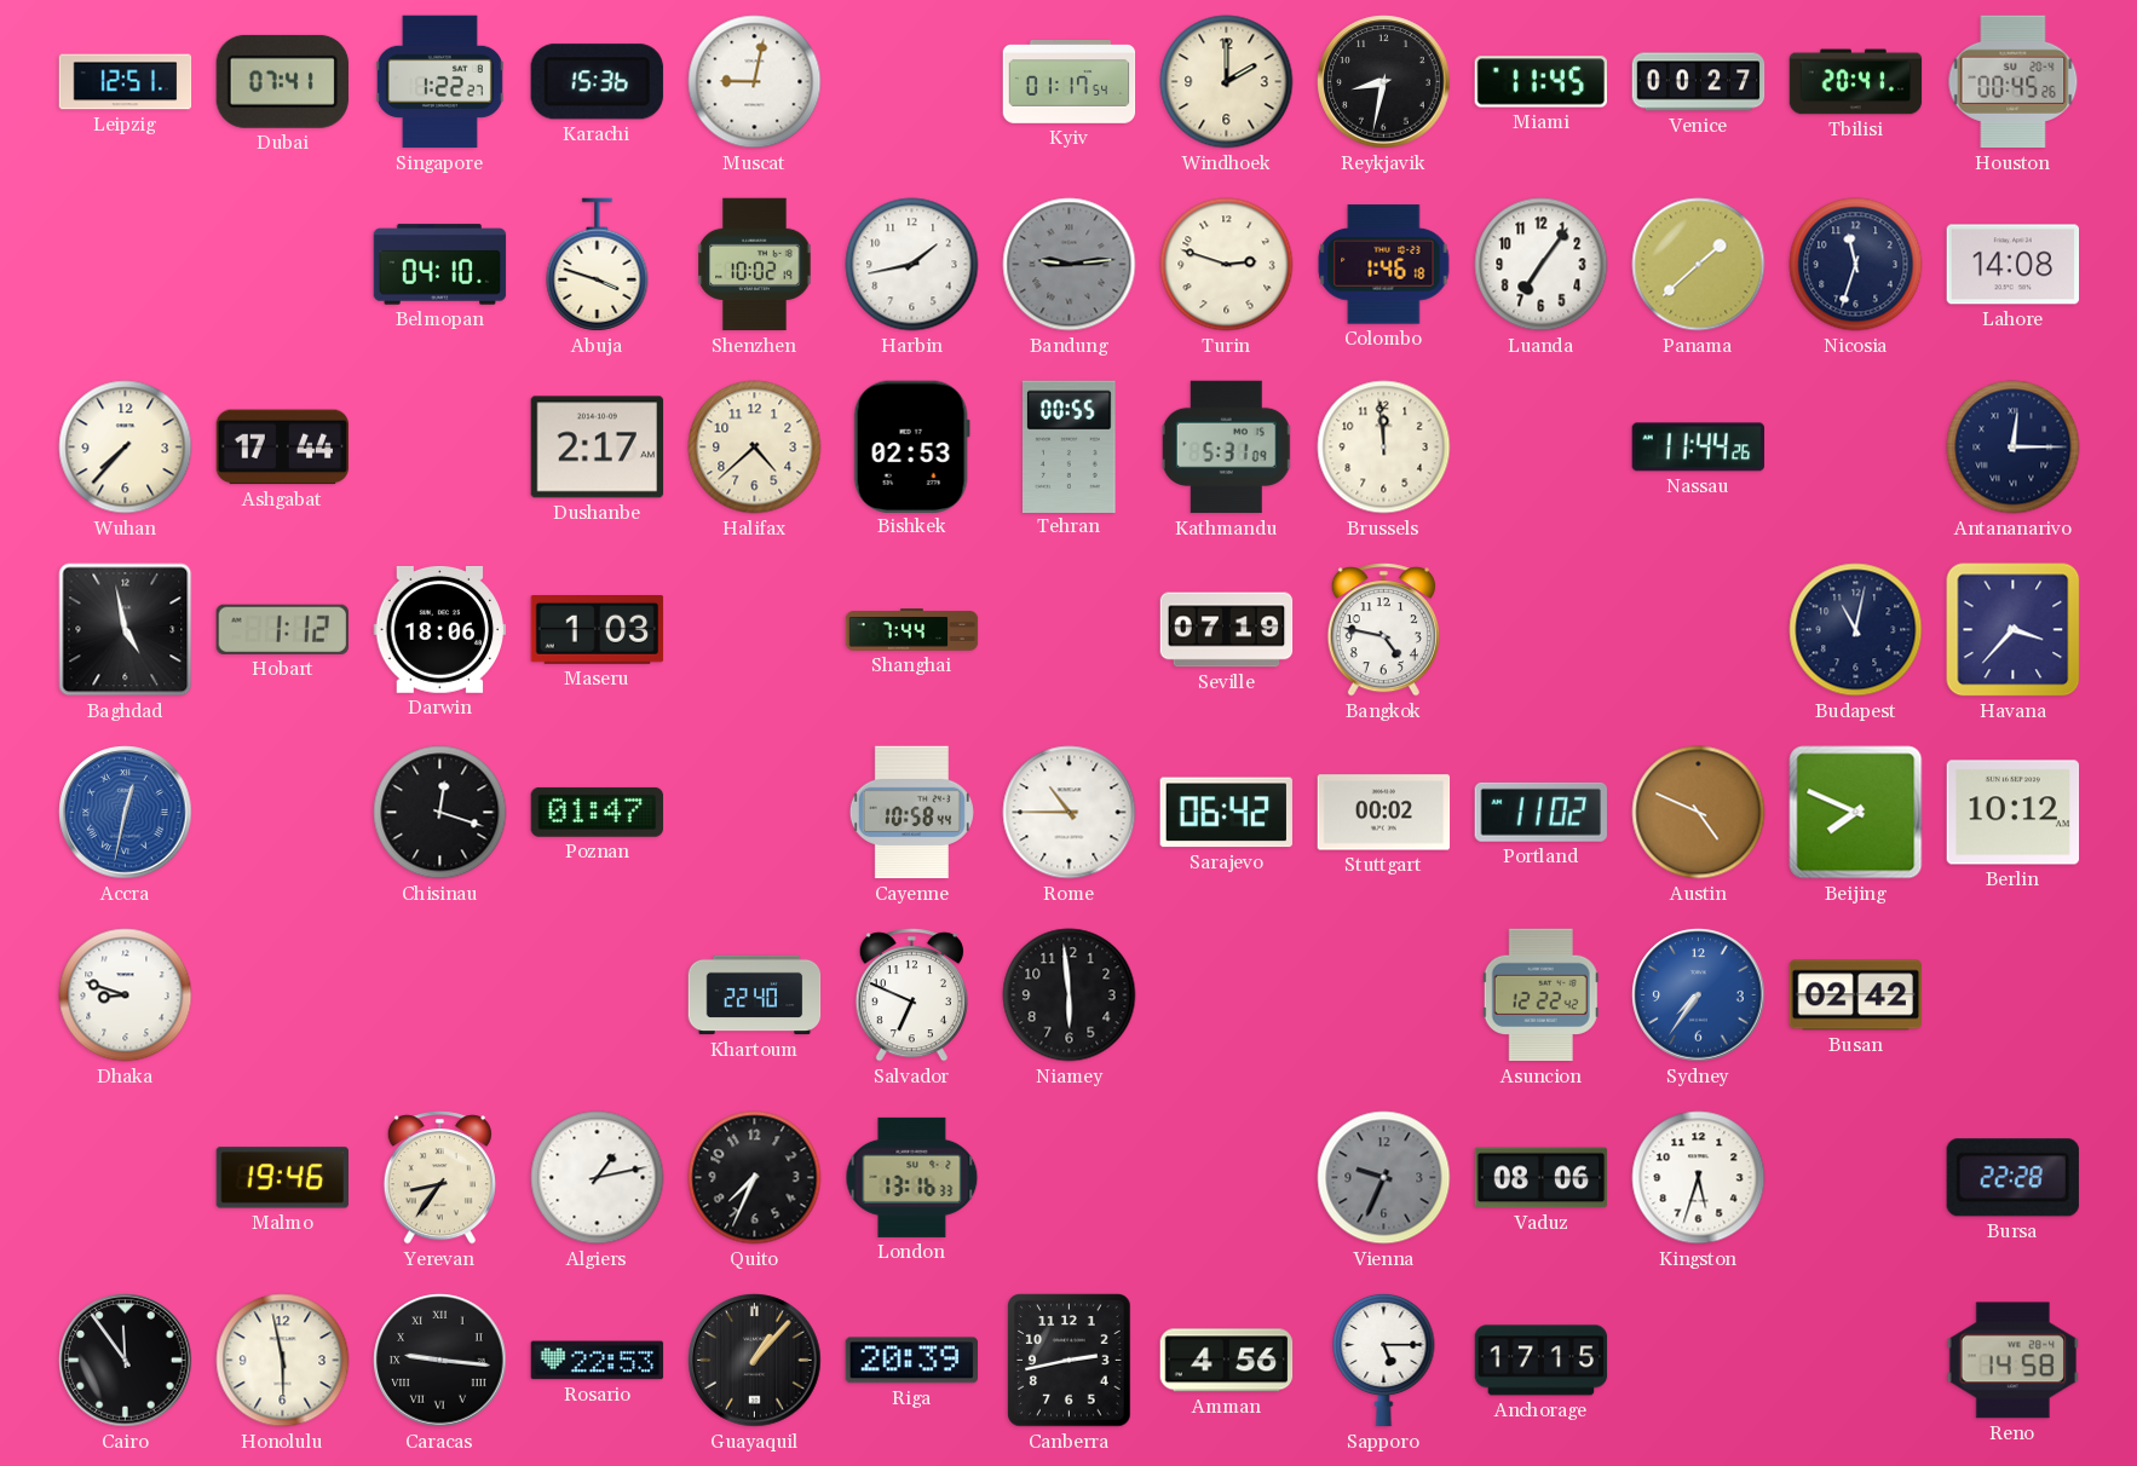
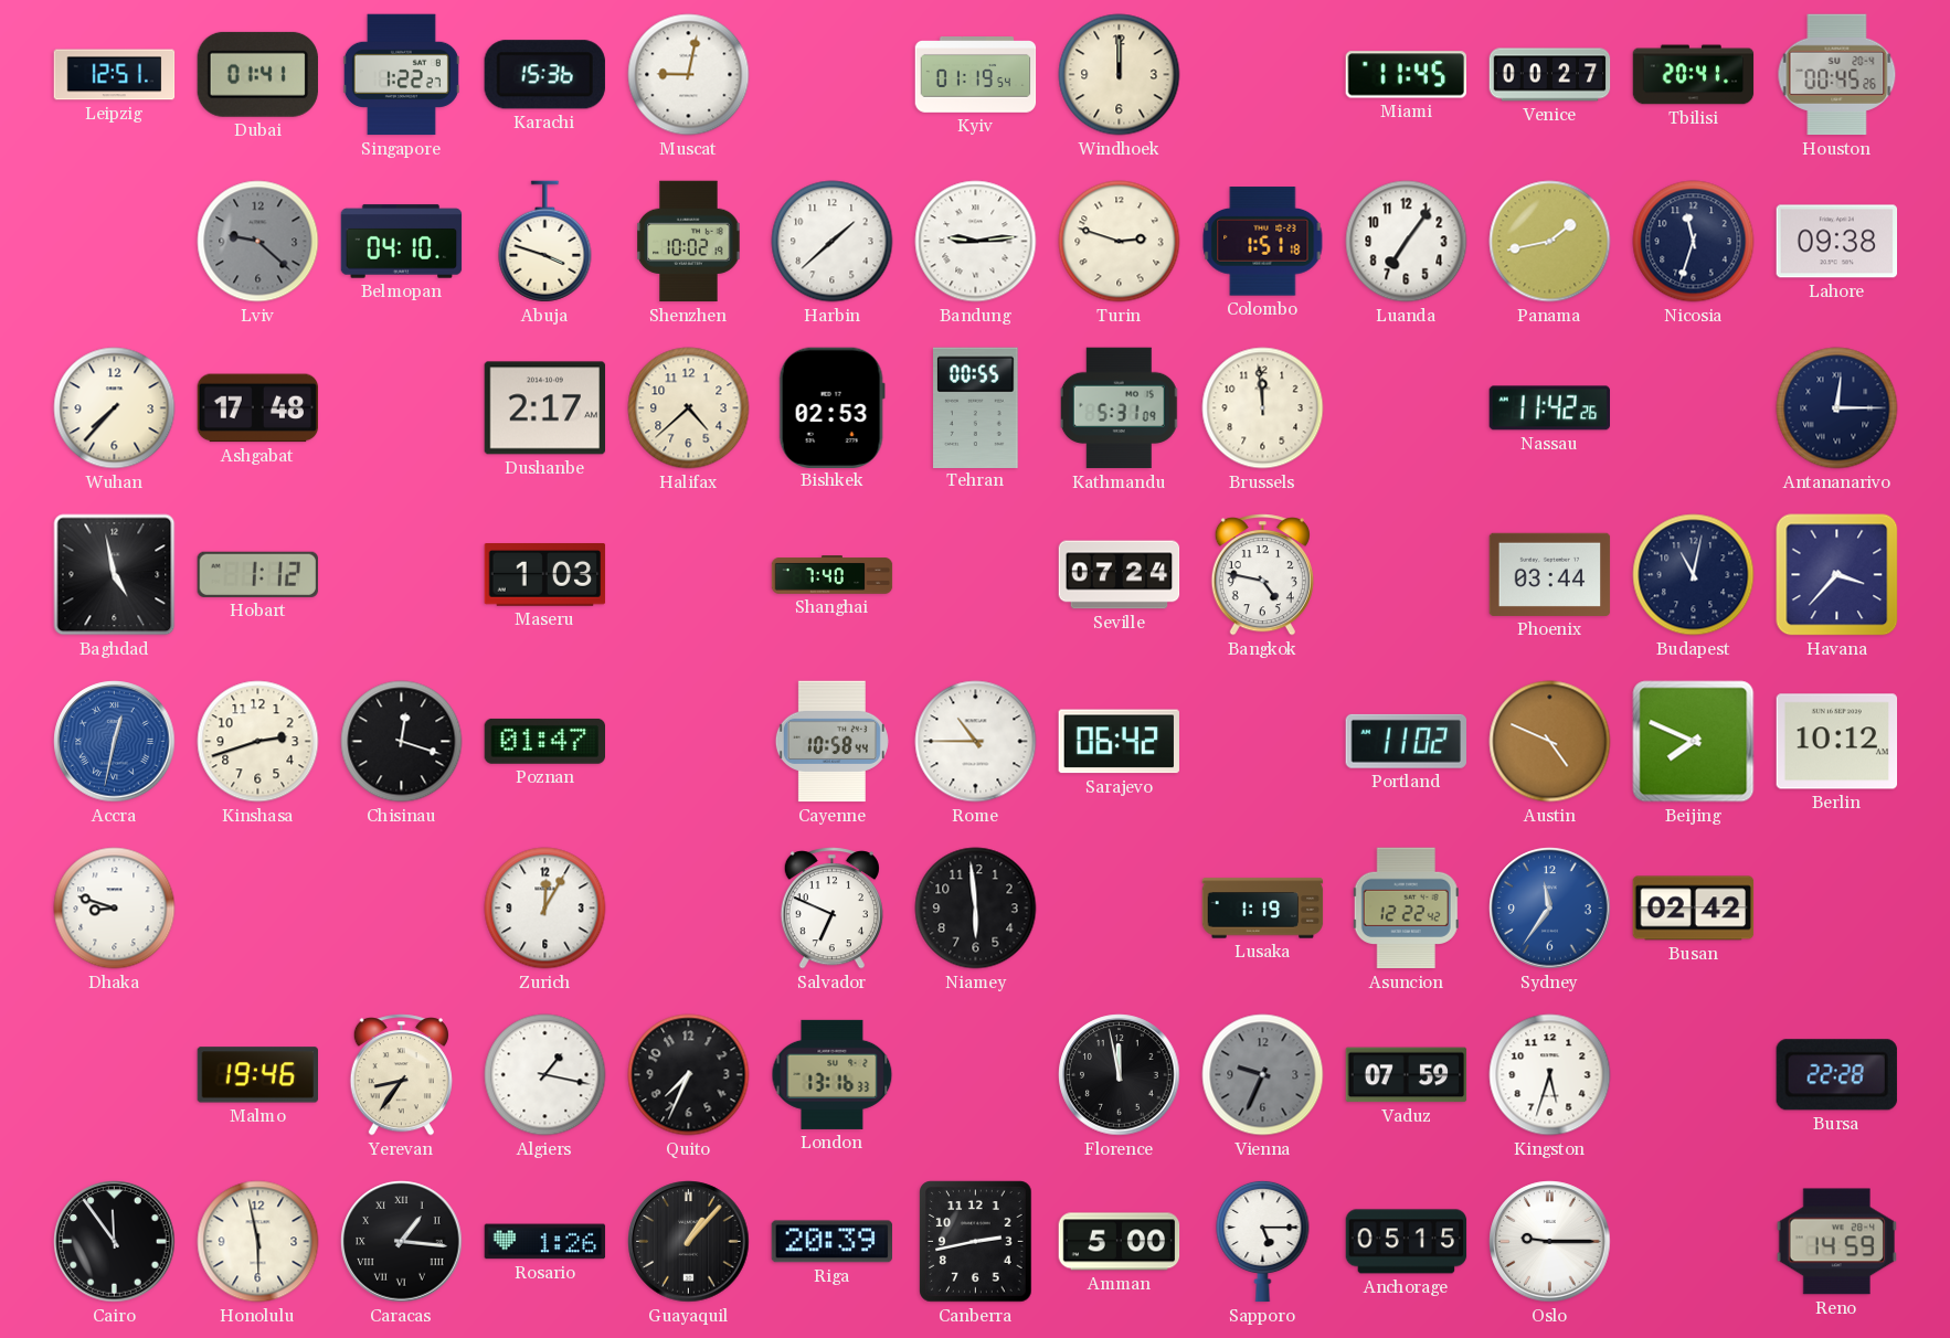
Dubai: 07:41 -> 01:41 (257, 74)
Kyiv: 01:17 -> 01:19 (976, 75)
Windhoek: 2:00 -> 12:00 (1120, 75)
Reykjavik: 8:32 -> none (1384, 82)
Lviv: none -> 9:22 (258, 242)
Harbin: 1:43 -> 1:38 (833, 242)
Bandung dial: grey -> white (976, 242)
Colombo: 1:46 -> 1:51 (1263, 242)
Panama: 1:38 -> 1:43 (1550, 242)
Lahore: 14:08 -> 09:38 (1837, 242)
Ashgabat: 17:44 -> 17:48 (258, 408)
Nassau: 11:44 -> 11:42 (1549, 408)
Darwin: 18:06 -> none (440, 629)
Shanghai: 7:44 -> 7:40 (833, 575)
Seville: 07:19 -> 07:24 (1120, 575)
Phoenix: none -> 03:44 (1550, 574)
Kinshasa: none -> 2:42 (258, 742)
Stuttgart: 00:02 -> none (1384, 813)
Zurich: none -> 12:05 (545, 909)
Khartoum: 22:40 -> none (755, 995)
Lusaka: none -> 1:19 (1263, 909)
Sydney: 7:36 -> 11:36 (1550, 909)
Algiers: 1:13 -> 1:17 (545, 1075)
Florence: none -> 11:58 (1120, 1075)
Vaduz: 08:06 -> 07:59 (1407, 1075)
Caracas: 9:16 -> 1:16 (402, 1242)
Rosario: 22:53 -> 1:26 (545, 1242)
Amman: 4:56 -> 5:00 (1120, 1242)
Anchorage: 17:15 -> 05:15 (1407, 1242)
Oslo: none -> 9:15 (1550, 1242)
Reno: 14:58 -> 14:59 (1836, 1242)
